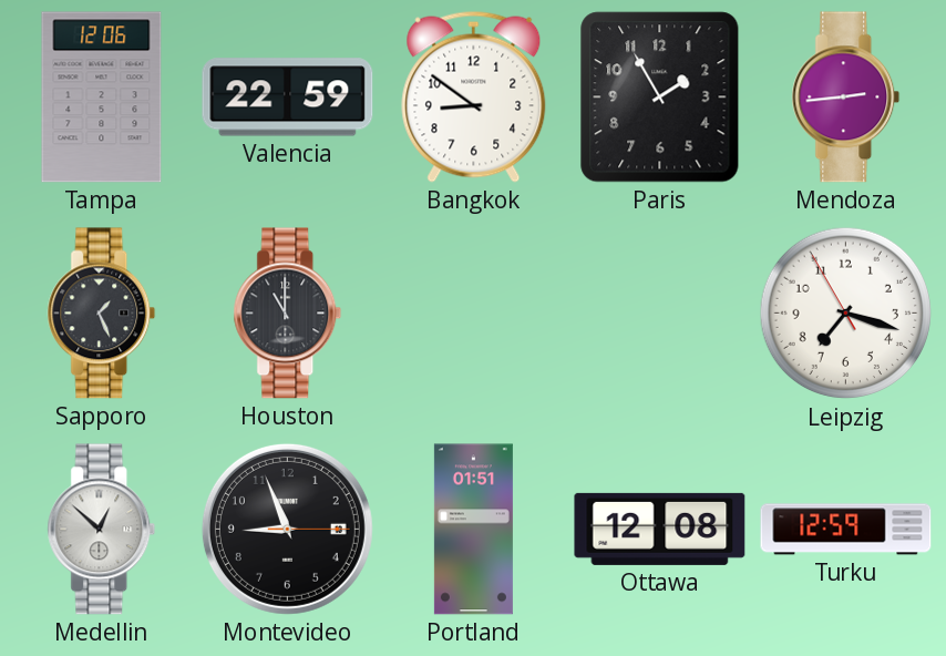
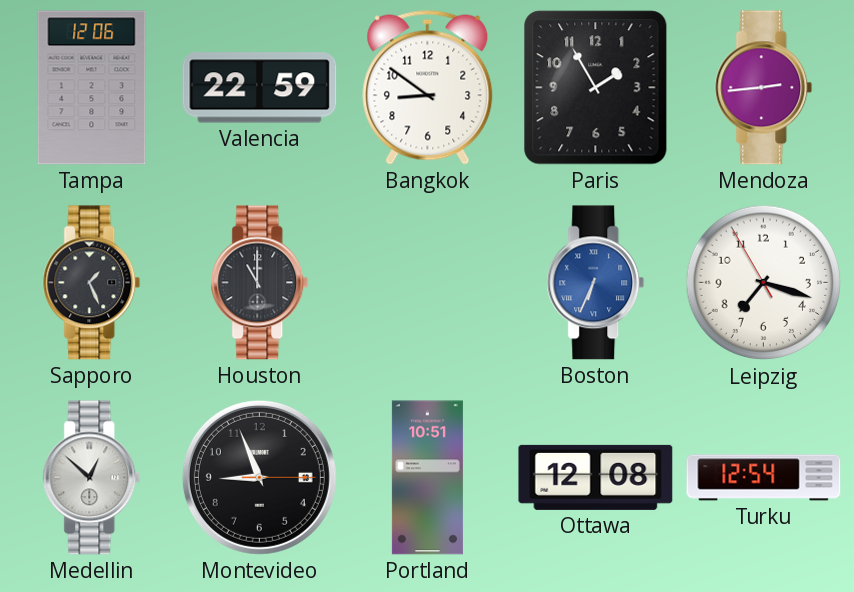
Boston: none -> 6:34 (596, 283)
Portland: 01:51 -> 10:51 (427, 478)
Turku: 12:59 -> 12:54 (764, 478)
